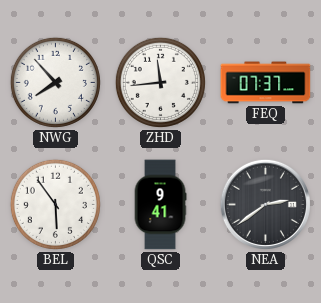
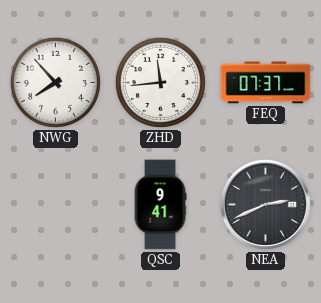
BEL: 5:54 -> none (55, 204)
NEA: 2:39 -> 2:41 (265, 204)
